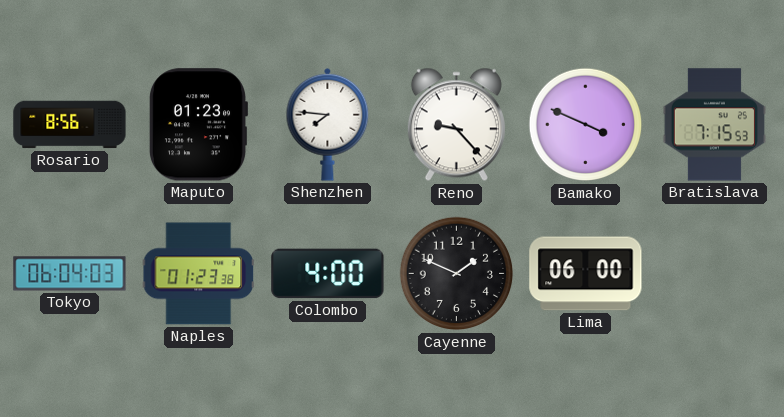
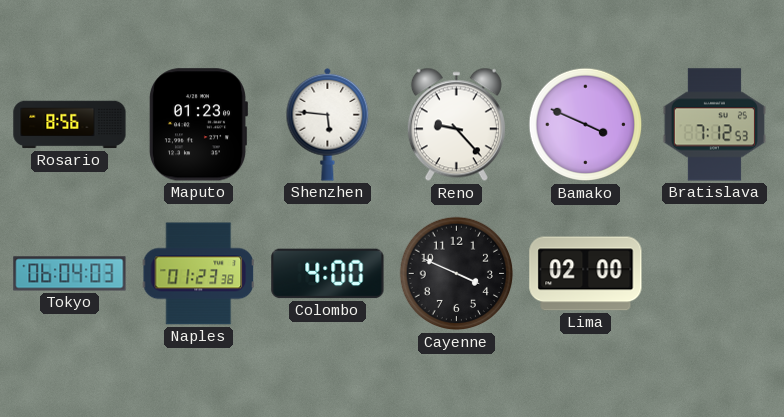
Shenzhen: 7:46 -> 5:46 (328, 124)
Bratislava: 7:15 -> 7:12 (714, 125)
Cayenne: 1:49 -> 3:49 (457, 274)
Lima: 06:00 -> 02:00 (586, 274)
